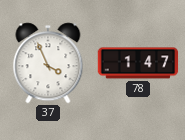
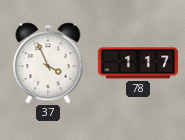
78: 1:47 -> 1:17 (138, 63)
